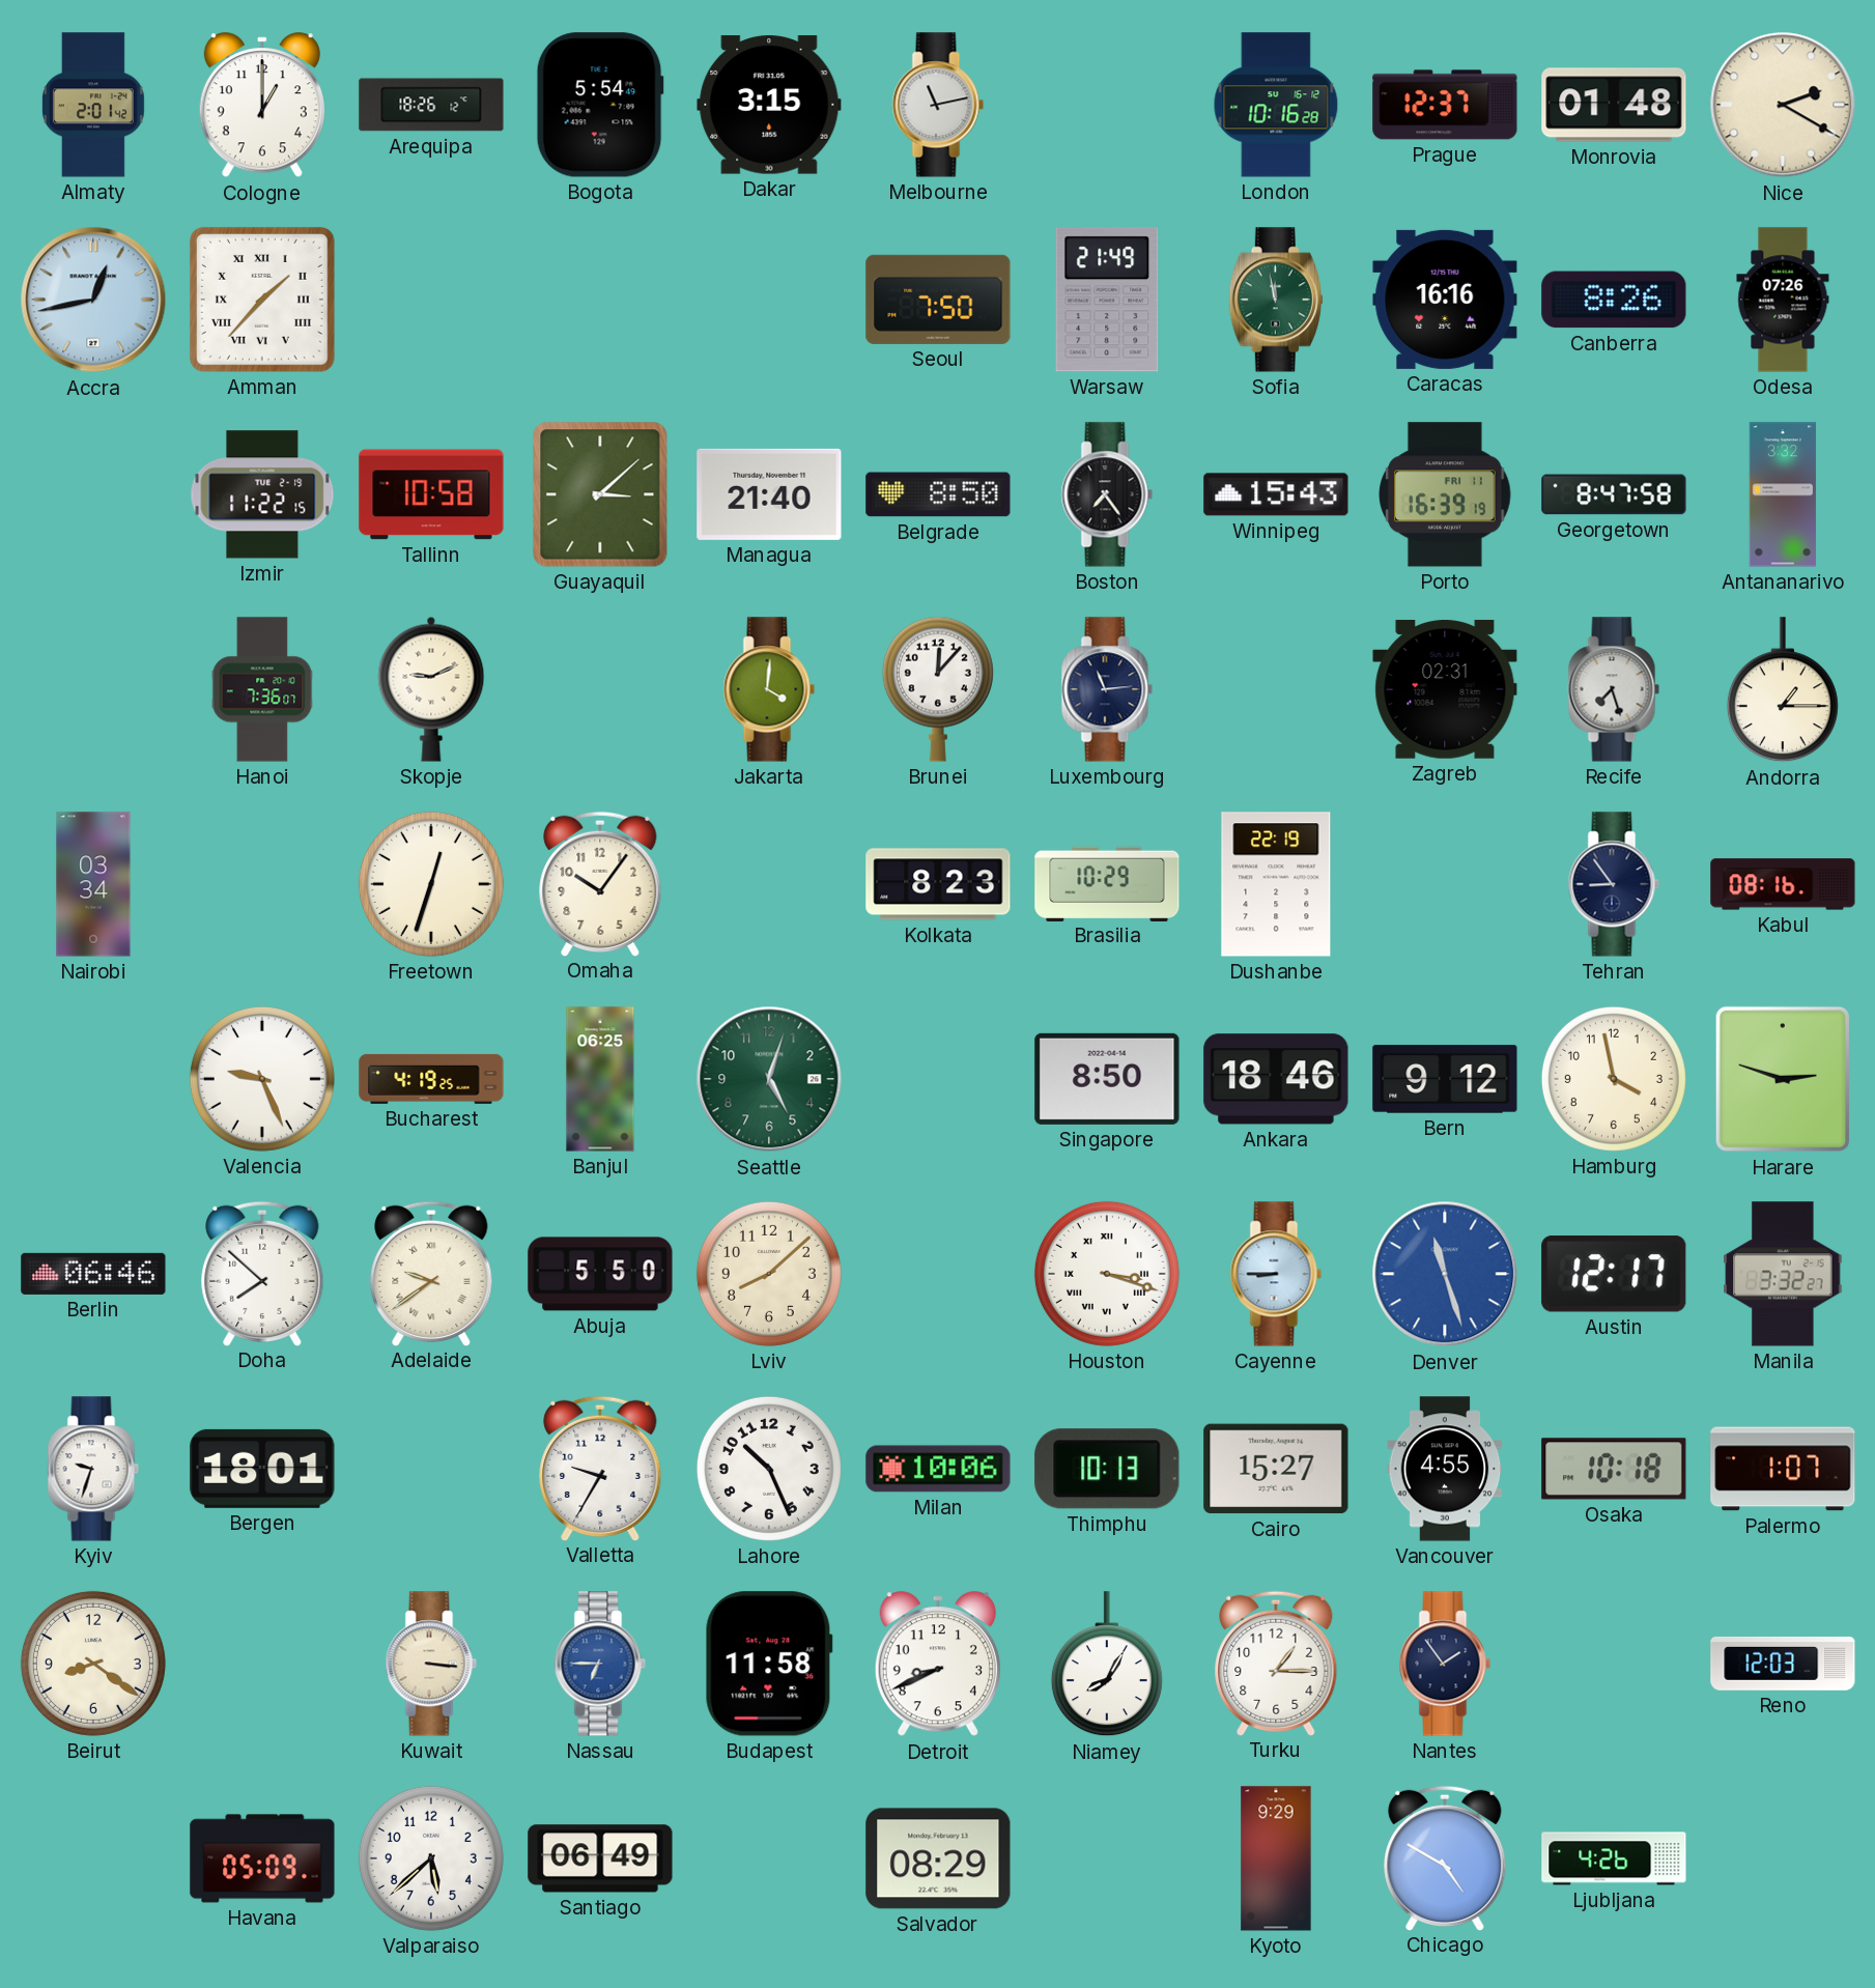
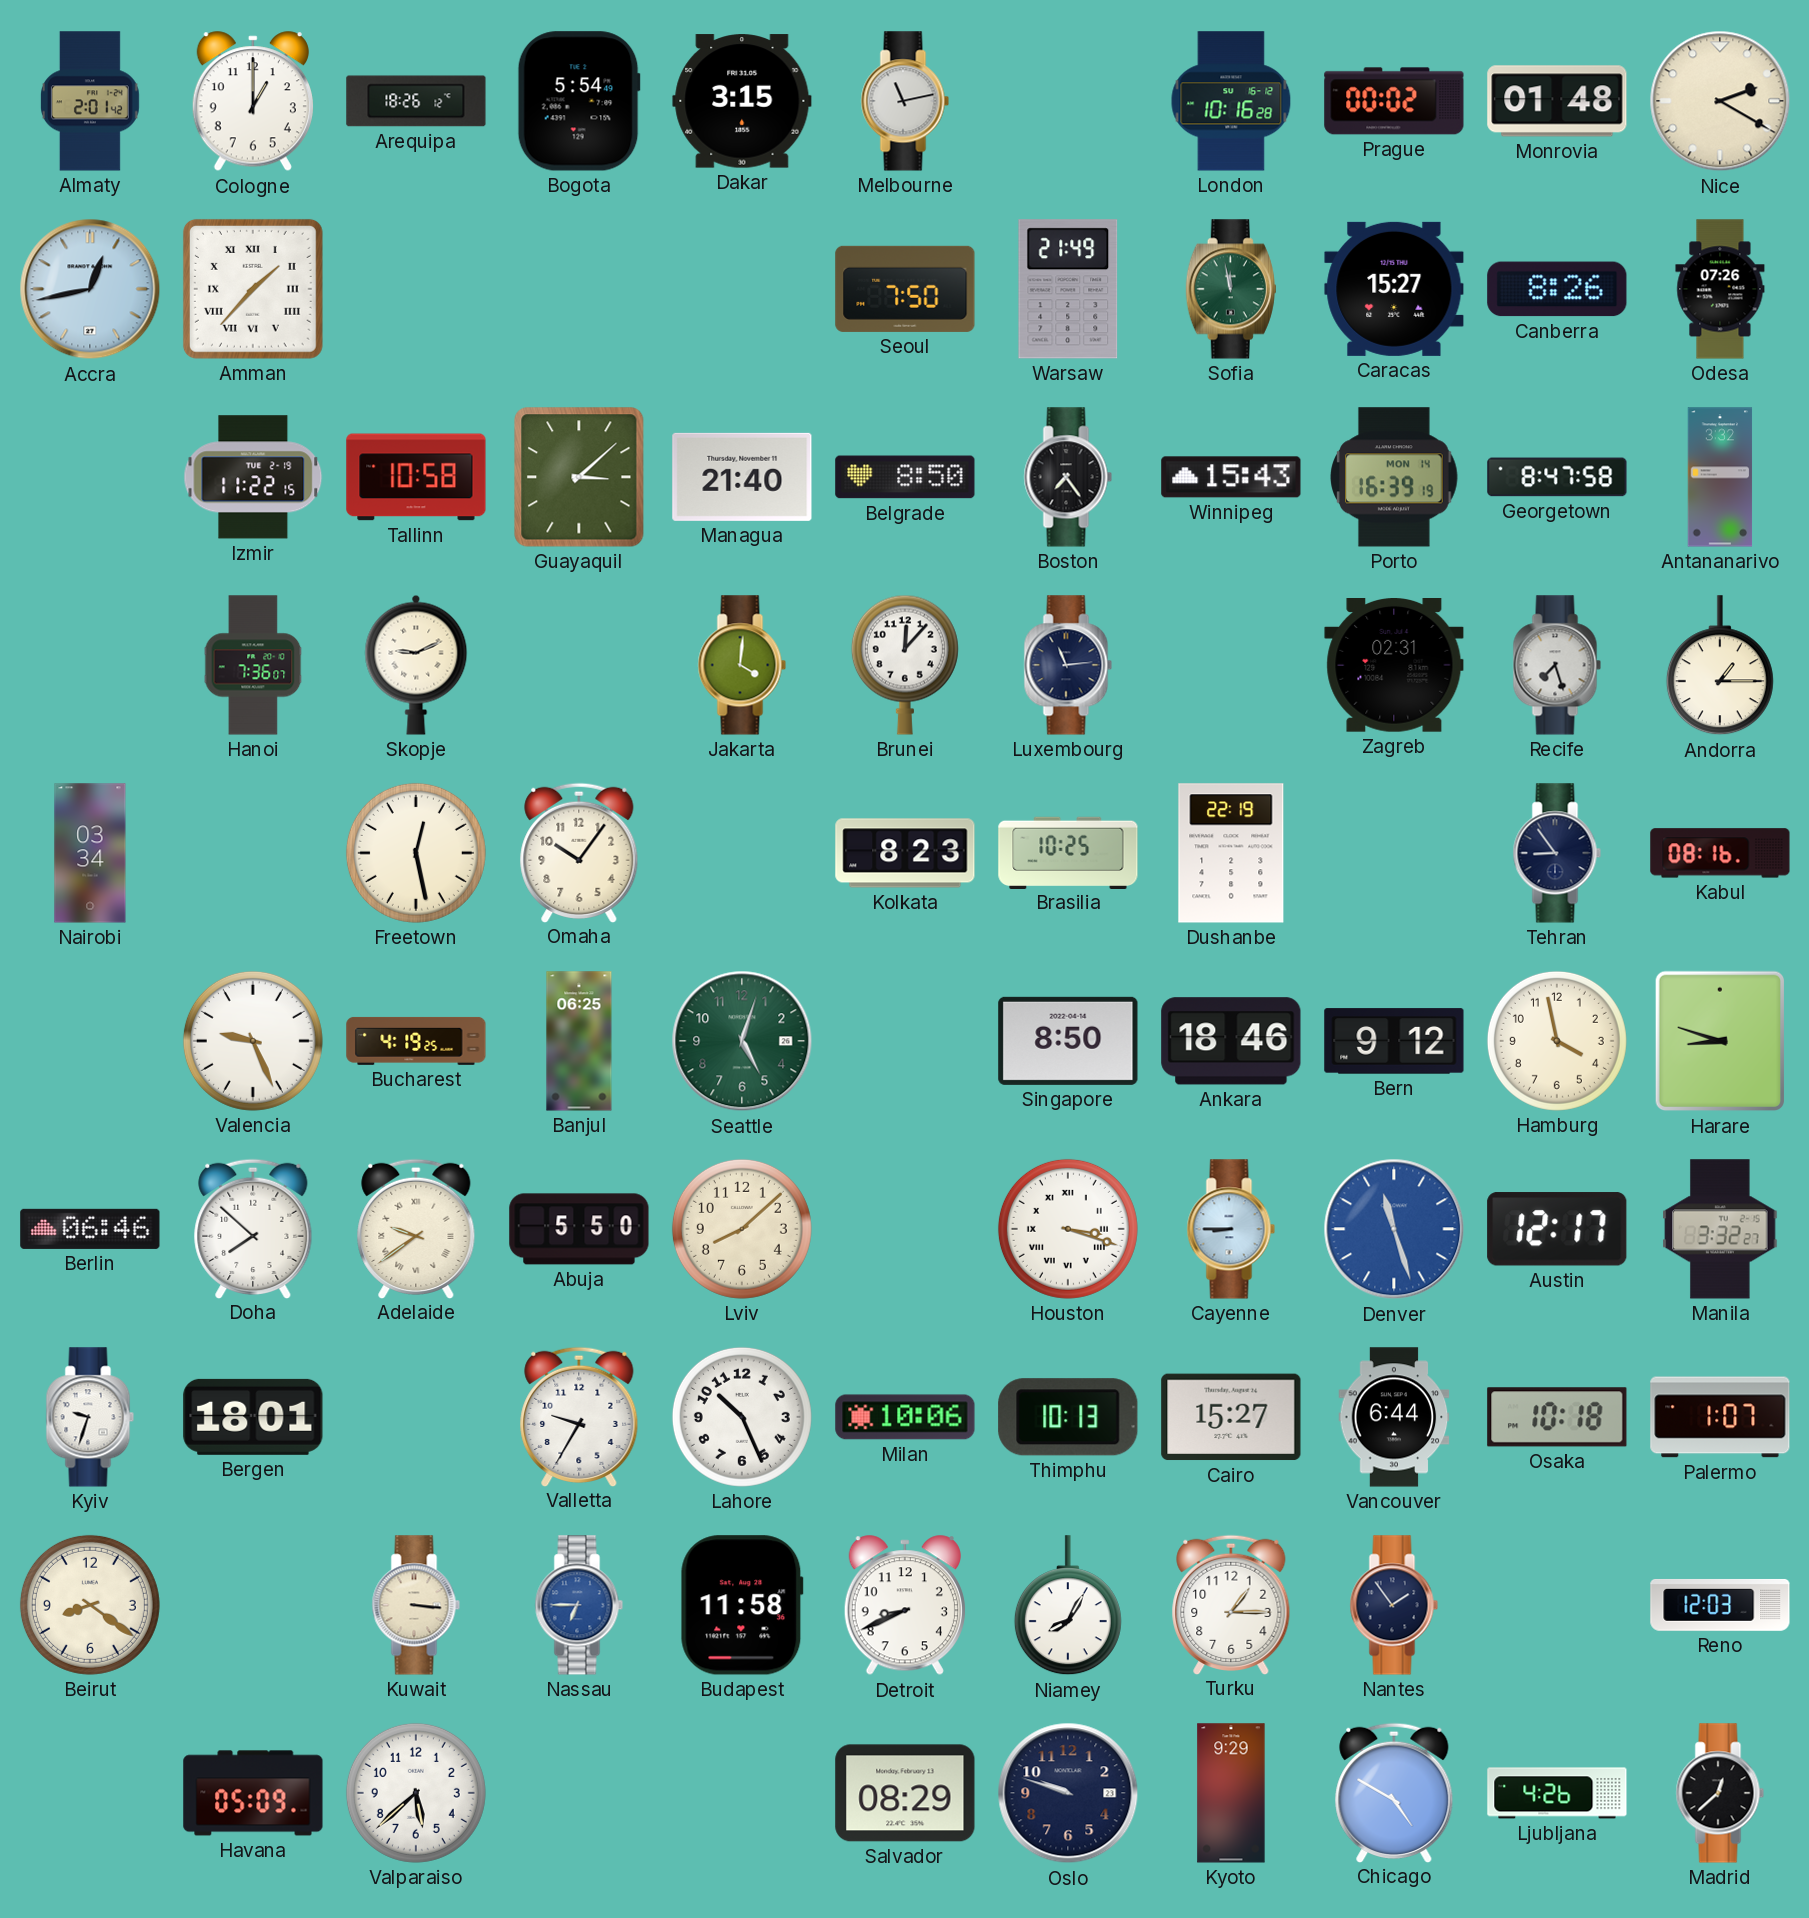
Prague: 12:37 -> 00:02 (1394, 101)
Caracas: 16:16 -> 15:27 (1394, 289)
Porto date: FRI 11 -> MON 14 (1394, 477)
Freetown: 12:33 -> 12:28 (416, 853)
Brasilia: 10:29 -> 10:25 (1068, 852)
Harare: 2:48 -> 8:48 (1719, 1041)
Vancouver: 4:55 -> 6:44 (1394, 1417)
Santiago: 06:49 -> none (600, 1858)
Oslo: none -> 9:48 (1068, 1793)
Madrid: none -> 12:38 (1720, 1793)
